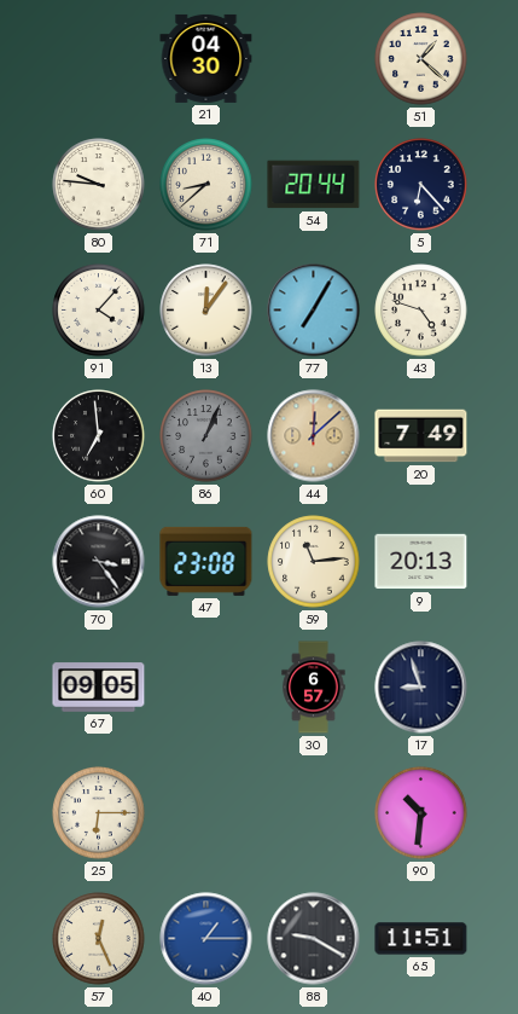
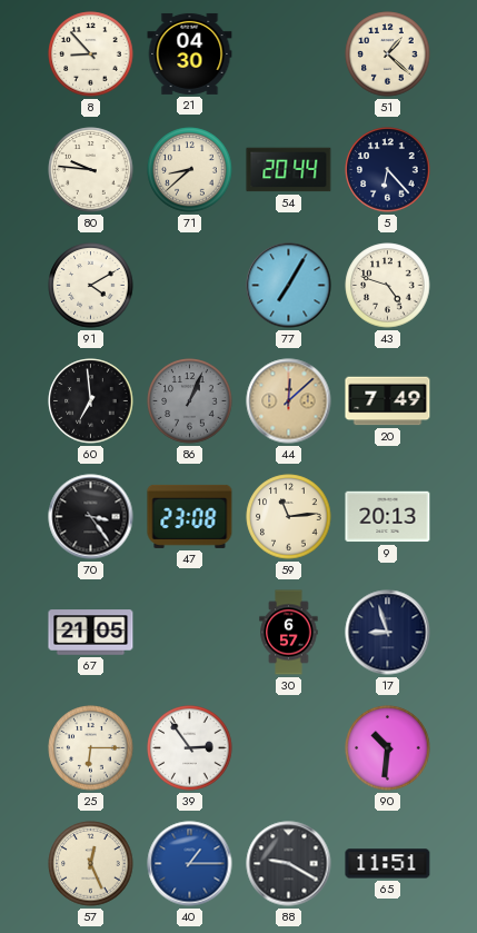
8: none -> 8:53 (91, 54)
91: 4:07 -> 4:10 (91, 286)
13: 12:06 -> none (206, 311)
67: 09:05 -> 21:05 (91, 633)
39: none -> 2:54 (190, 748)
